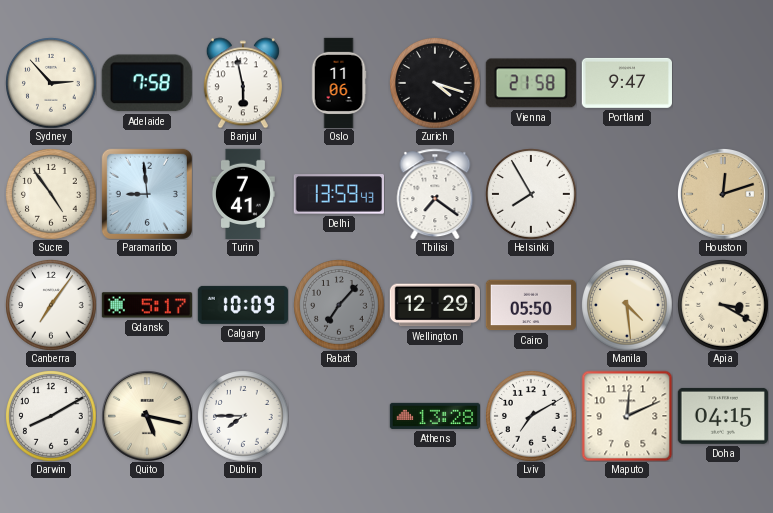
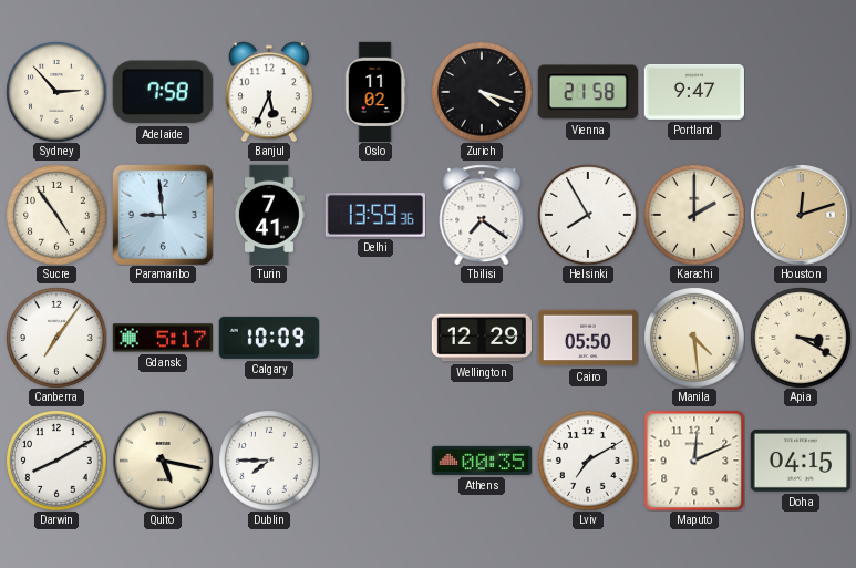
Banjul: 5:58 -> 5:34 (269, 92)
Oslo: 11:06 -> 11:02 (375, 91)
Delhi: 13:59:43 -> 13:59:36 (374, 215)
Karachi: none -> 2:00 (694, 215)
Rabat: 7:07 -> none (339, 305)
Athens: 13:28 -> 00:35 (481, 461)
